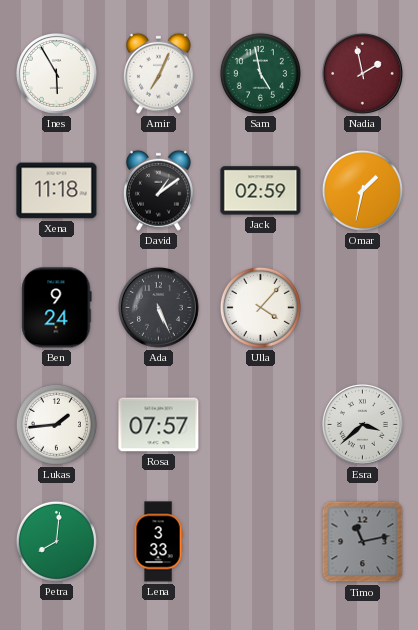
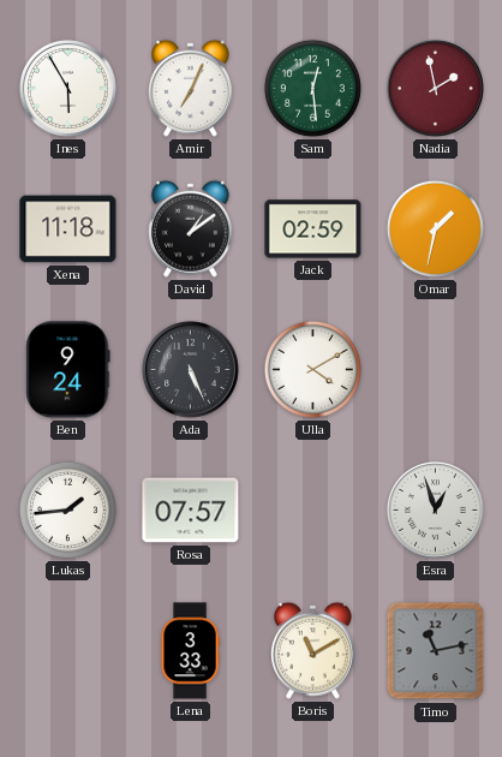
Sam: 4:58 -> 12:29 (312, 88)
Ulla: 4:07 -> 4:10 (312, 369)
Esra: 3:38 -> 12:57 (436, 511)
Petra: 8:01 -> none (56, 541)
Boris: none -> 11:10 (312, 650)
